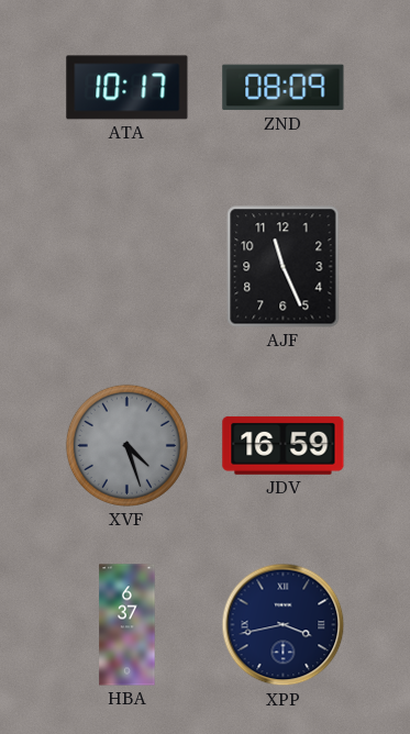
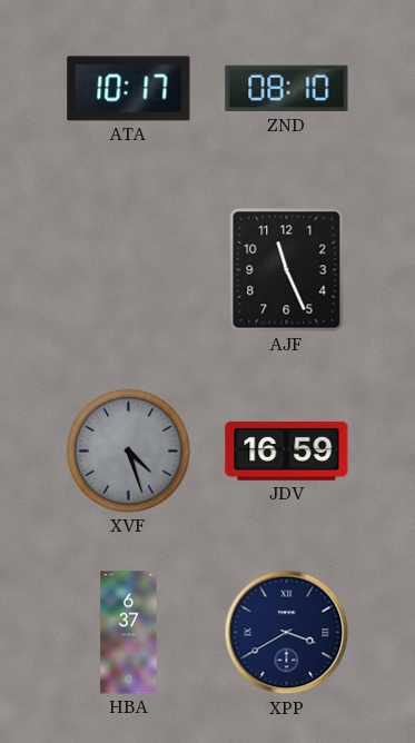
ZND: 08:09 -> 08:10 (287, 89)
XPP: 3:43 -> 3:40 (287, 633)
